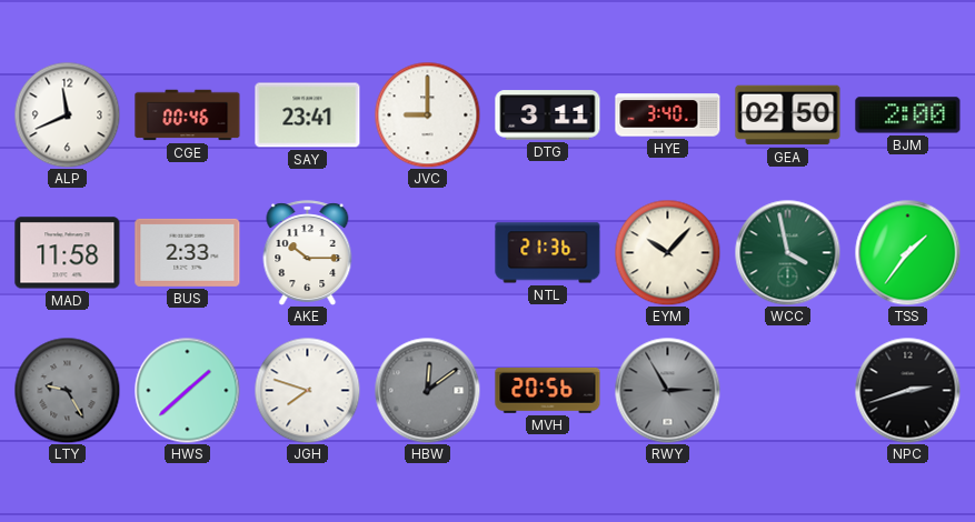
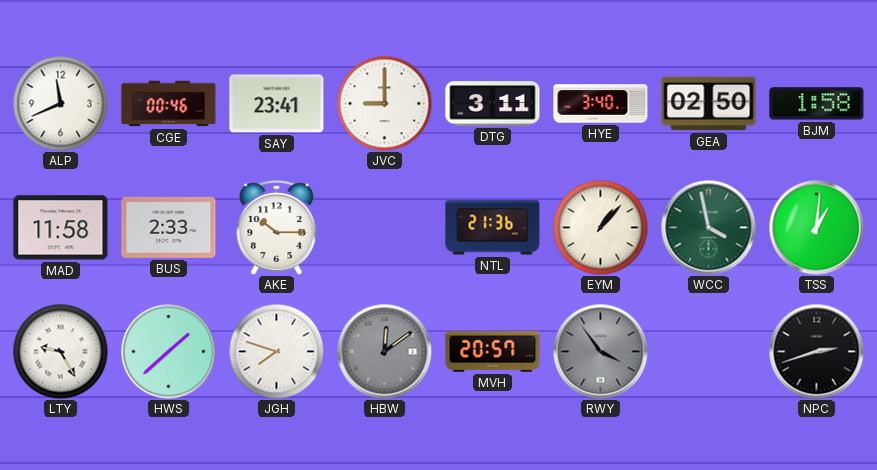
BJM: 2:00 -> 1:58 (817, 104)
EYM: 10:07 -> 1:07 (600, 227)
TSS: 1:36 -> 1:01 (816, 227)
LTY dial: grey -> white (60, 351)
MVH: 20:56 -> 20:57 (493, 352)
RWY: 2:55 -> 3:54 (600, 351)
